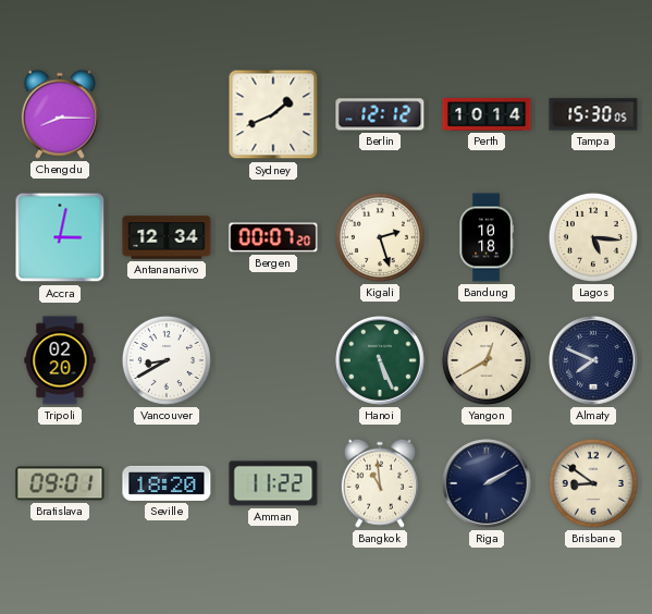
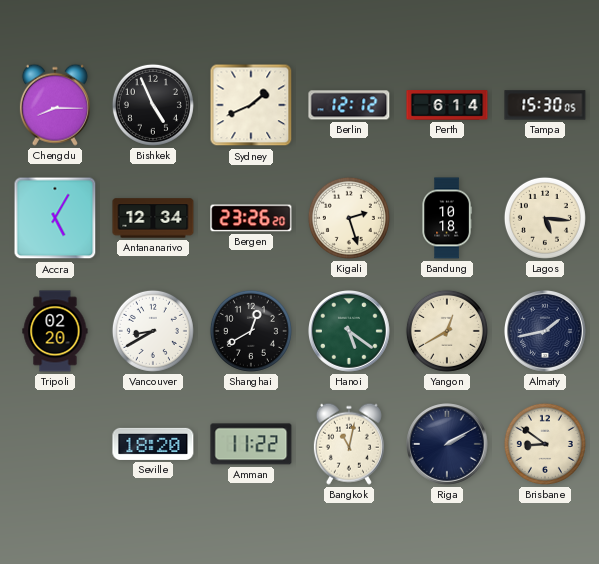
Bishkek: none -> 4:56 (153, 105)
Perth: 10:14 -> 6:14 (447, 105)
Accra: 3:02 -> 5:05 (55, 218)
Bergen: 00:07 -> 23:26 (251, 218)
Shanghai: none -> 12:40 (251, 331)
Hanoi: 5:26 -> 5:21 (350, 332)
Almaty: 7:49 -> 1:43 (546, 332)
Bratislava: 09:01 -> none (60, 483)
Bangkok: 10:59 -> 11:02 (349, 444)
